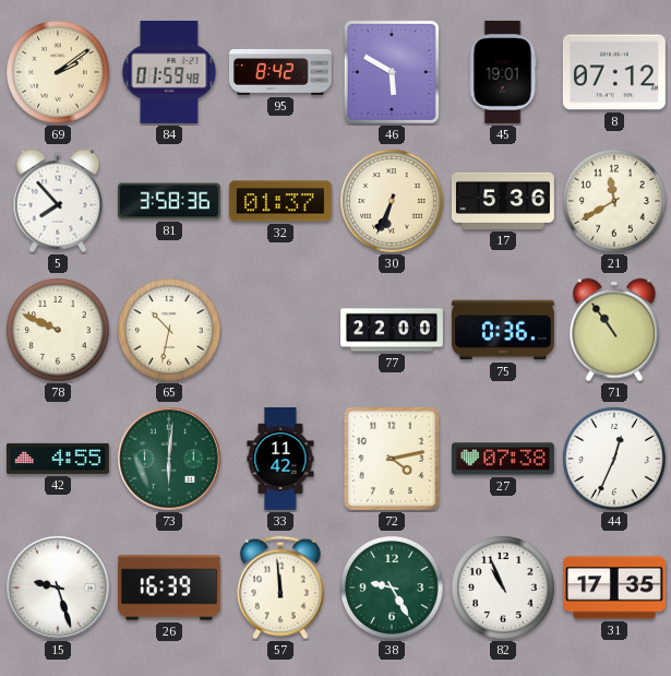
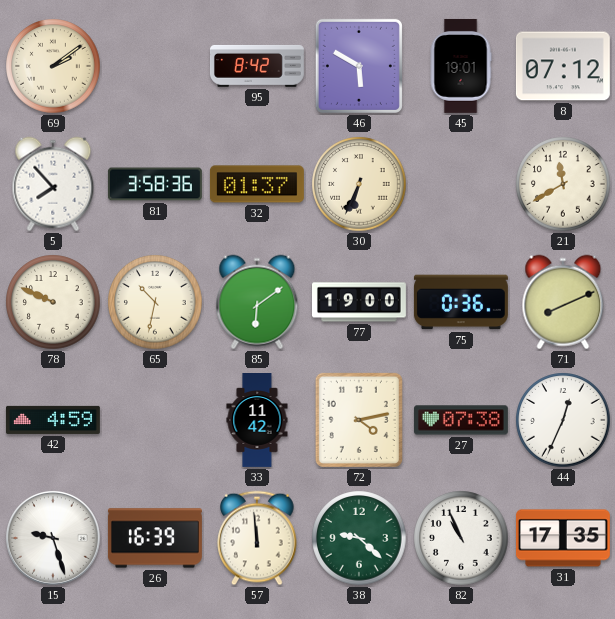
84: 01:59 -> none (169, 72)
17: 5:36 -> none (503, 201)
85: none -> 6:09 (257, 302)
77: 22:00 -> 19:00 (360, 302)
71: 10:54 -> 8:11 (563, 302)
42: 4:55 -> 4:59 (53, 420)
73: 6:01 -> none (169, 459)
38: 9:25 -> 9:22 (359, 538)
